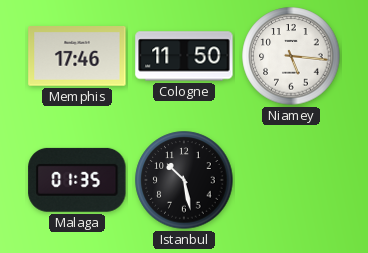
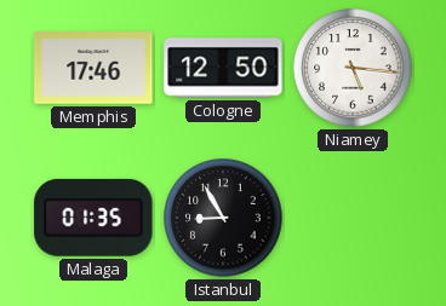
Cologne: 11:50 -> 12:50 (223, 68)
Istanbul: 10:28 -> 8:55 (223, 218)
